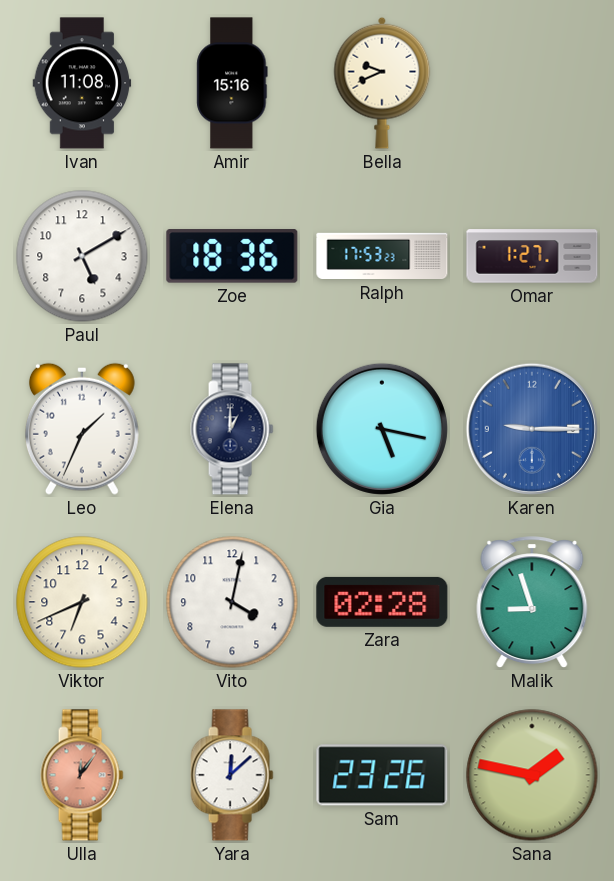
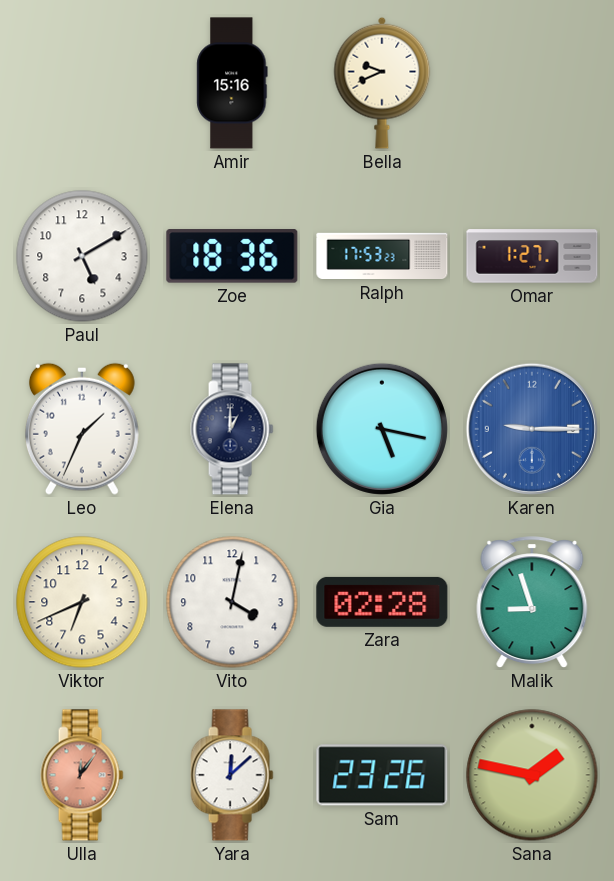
Ivan: 11:08 -> none (82, 83)
